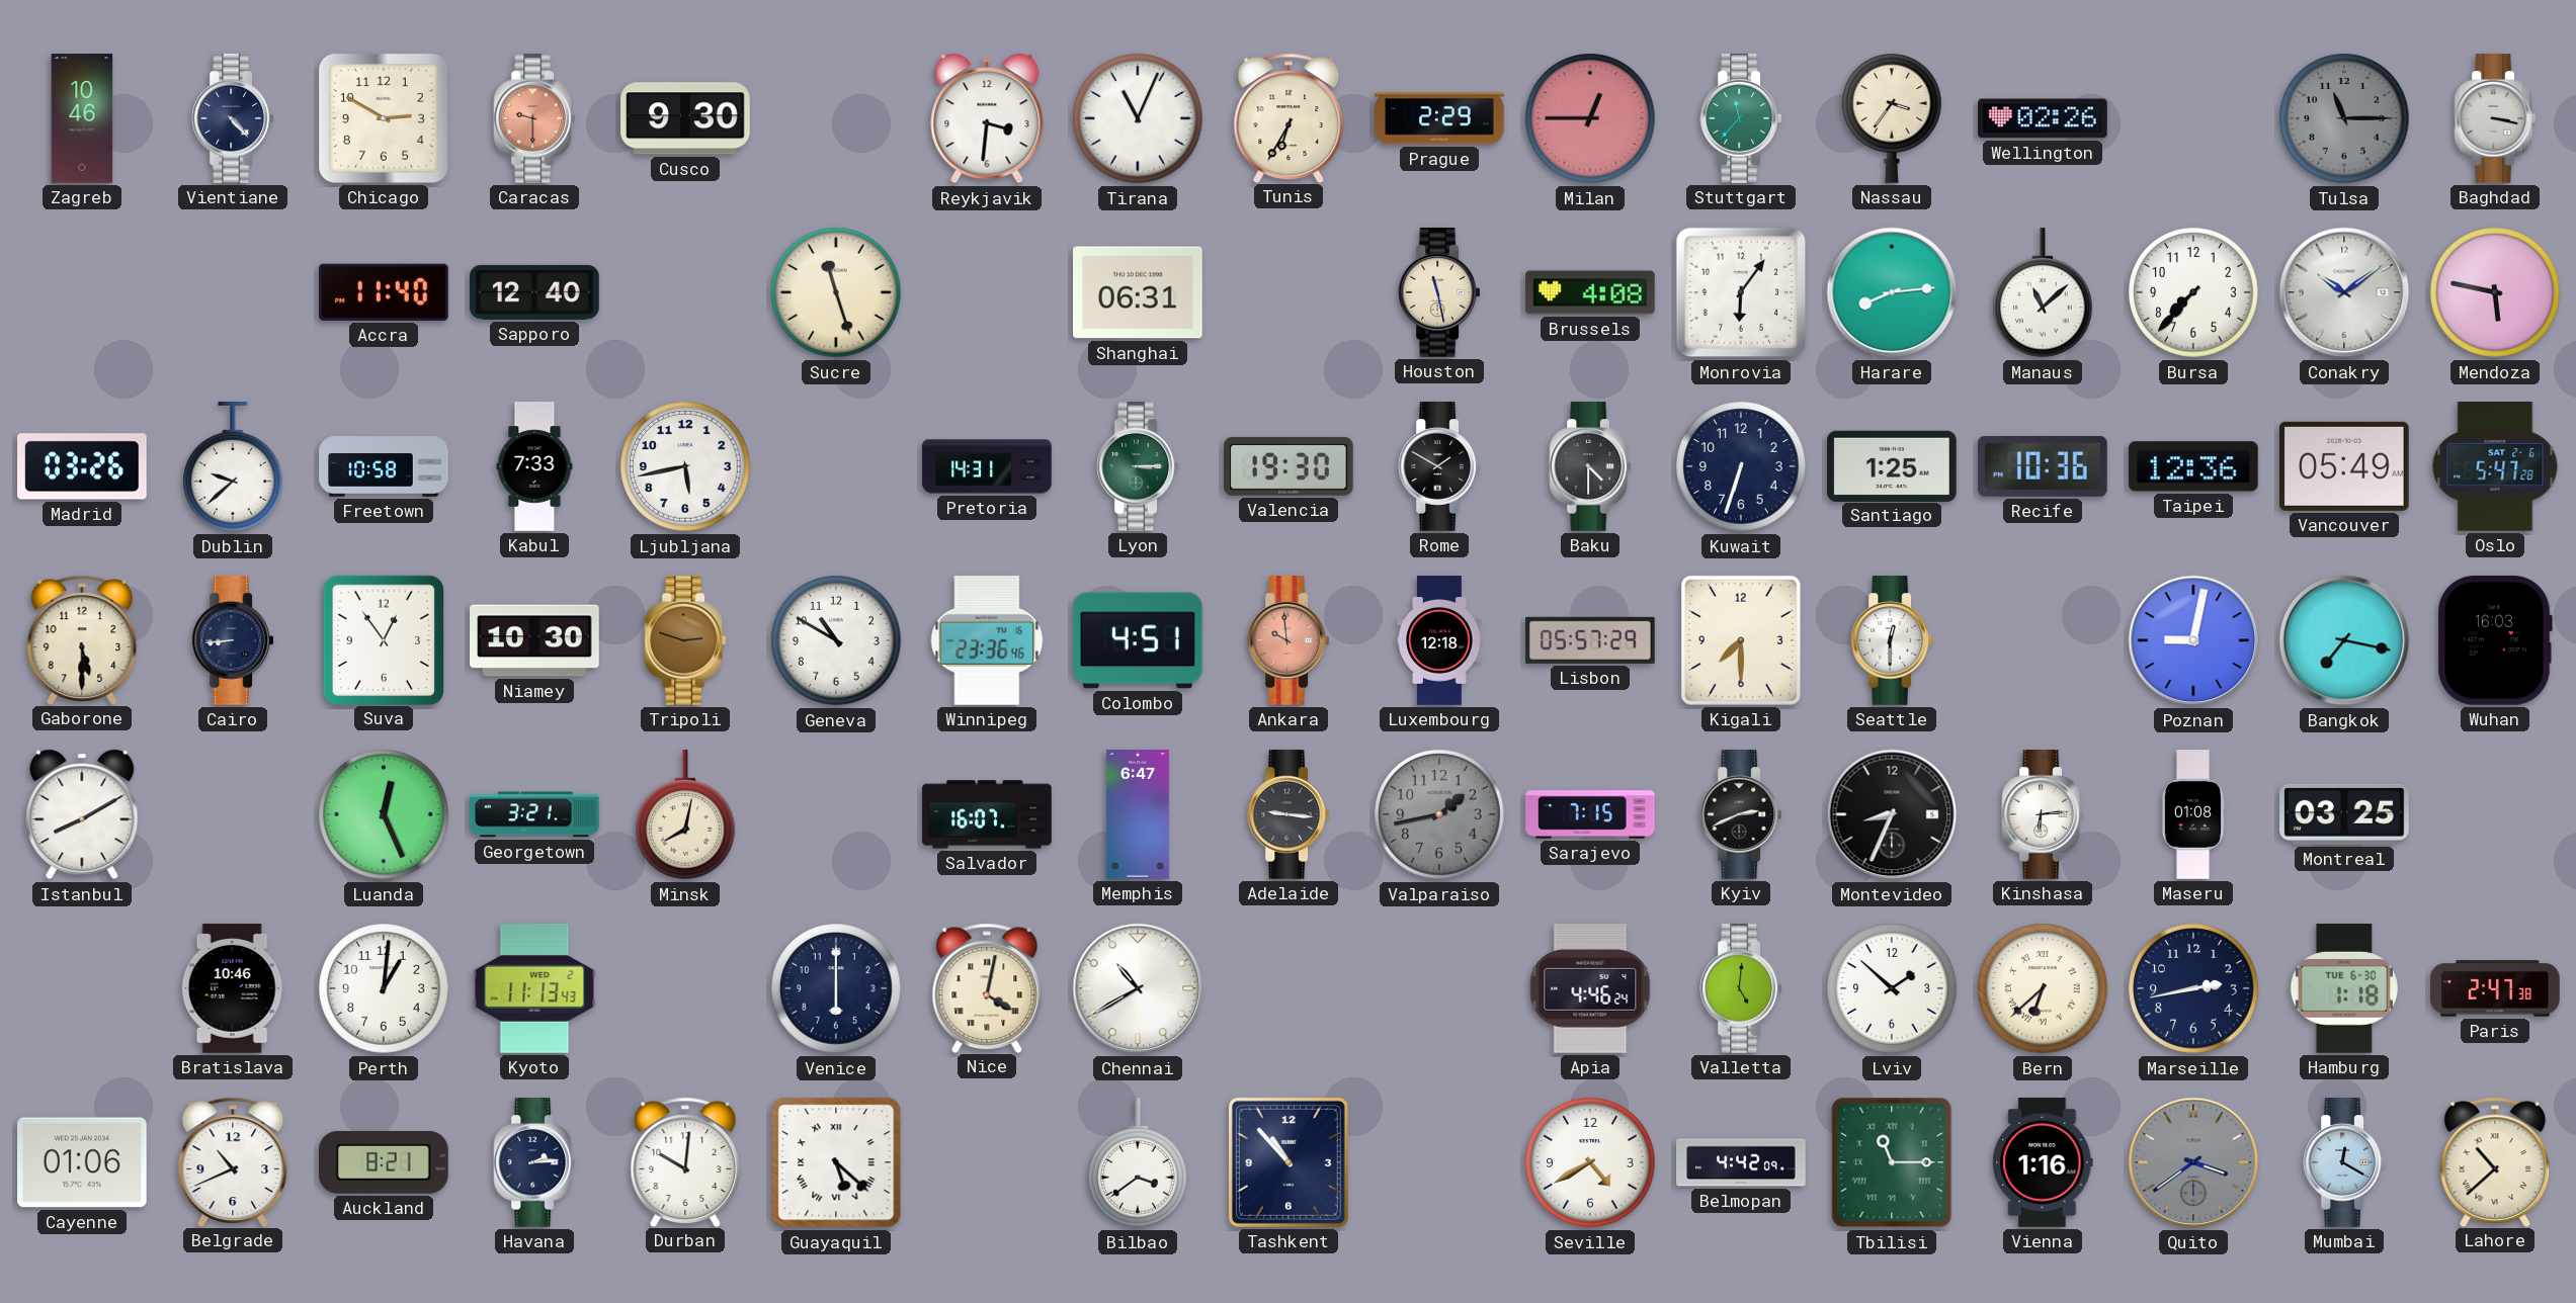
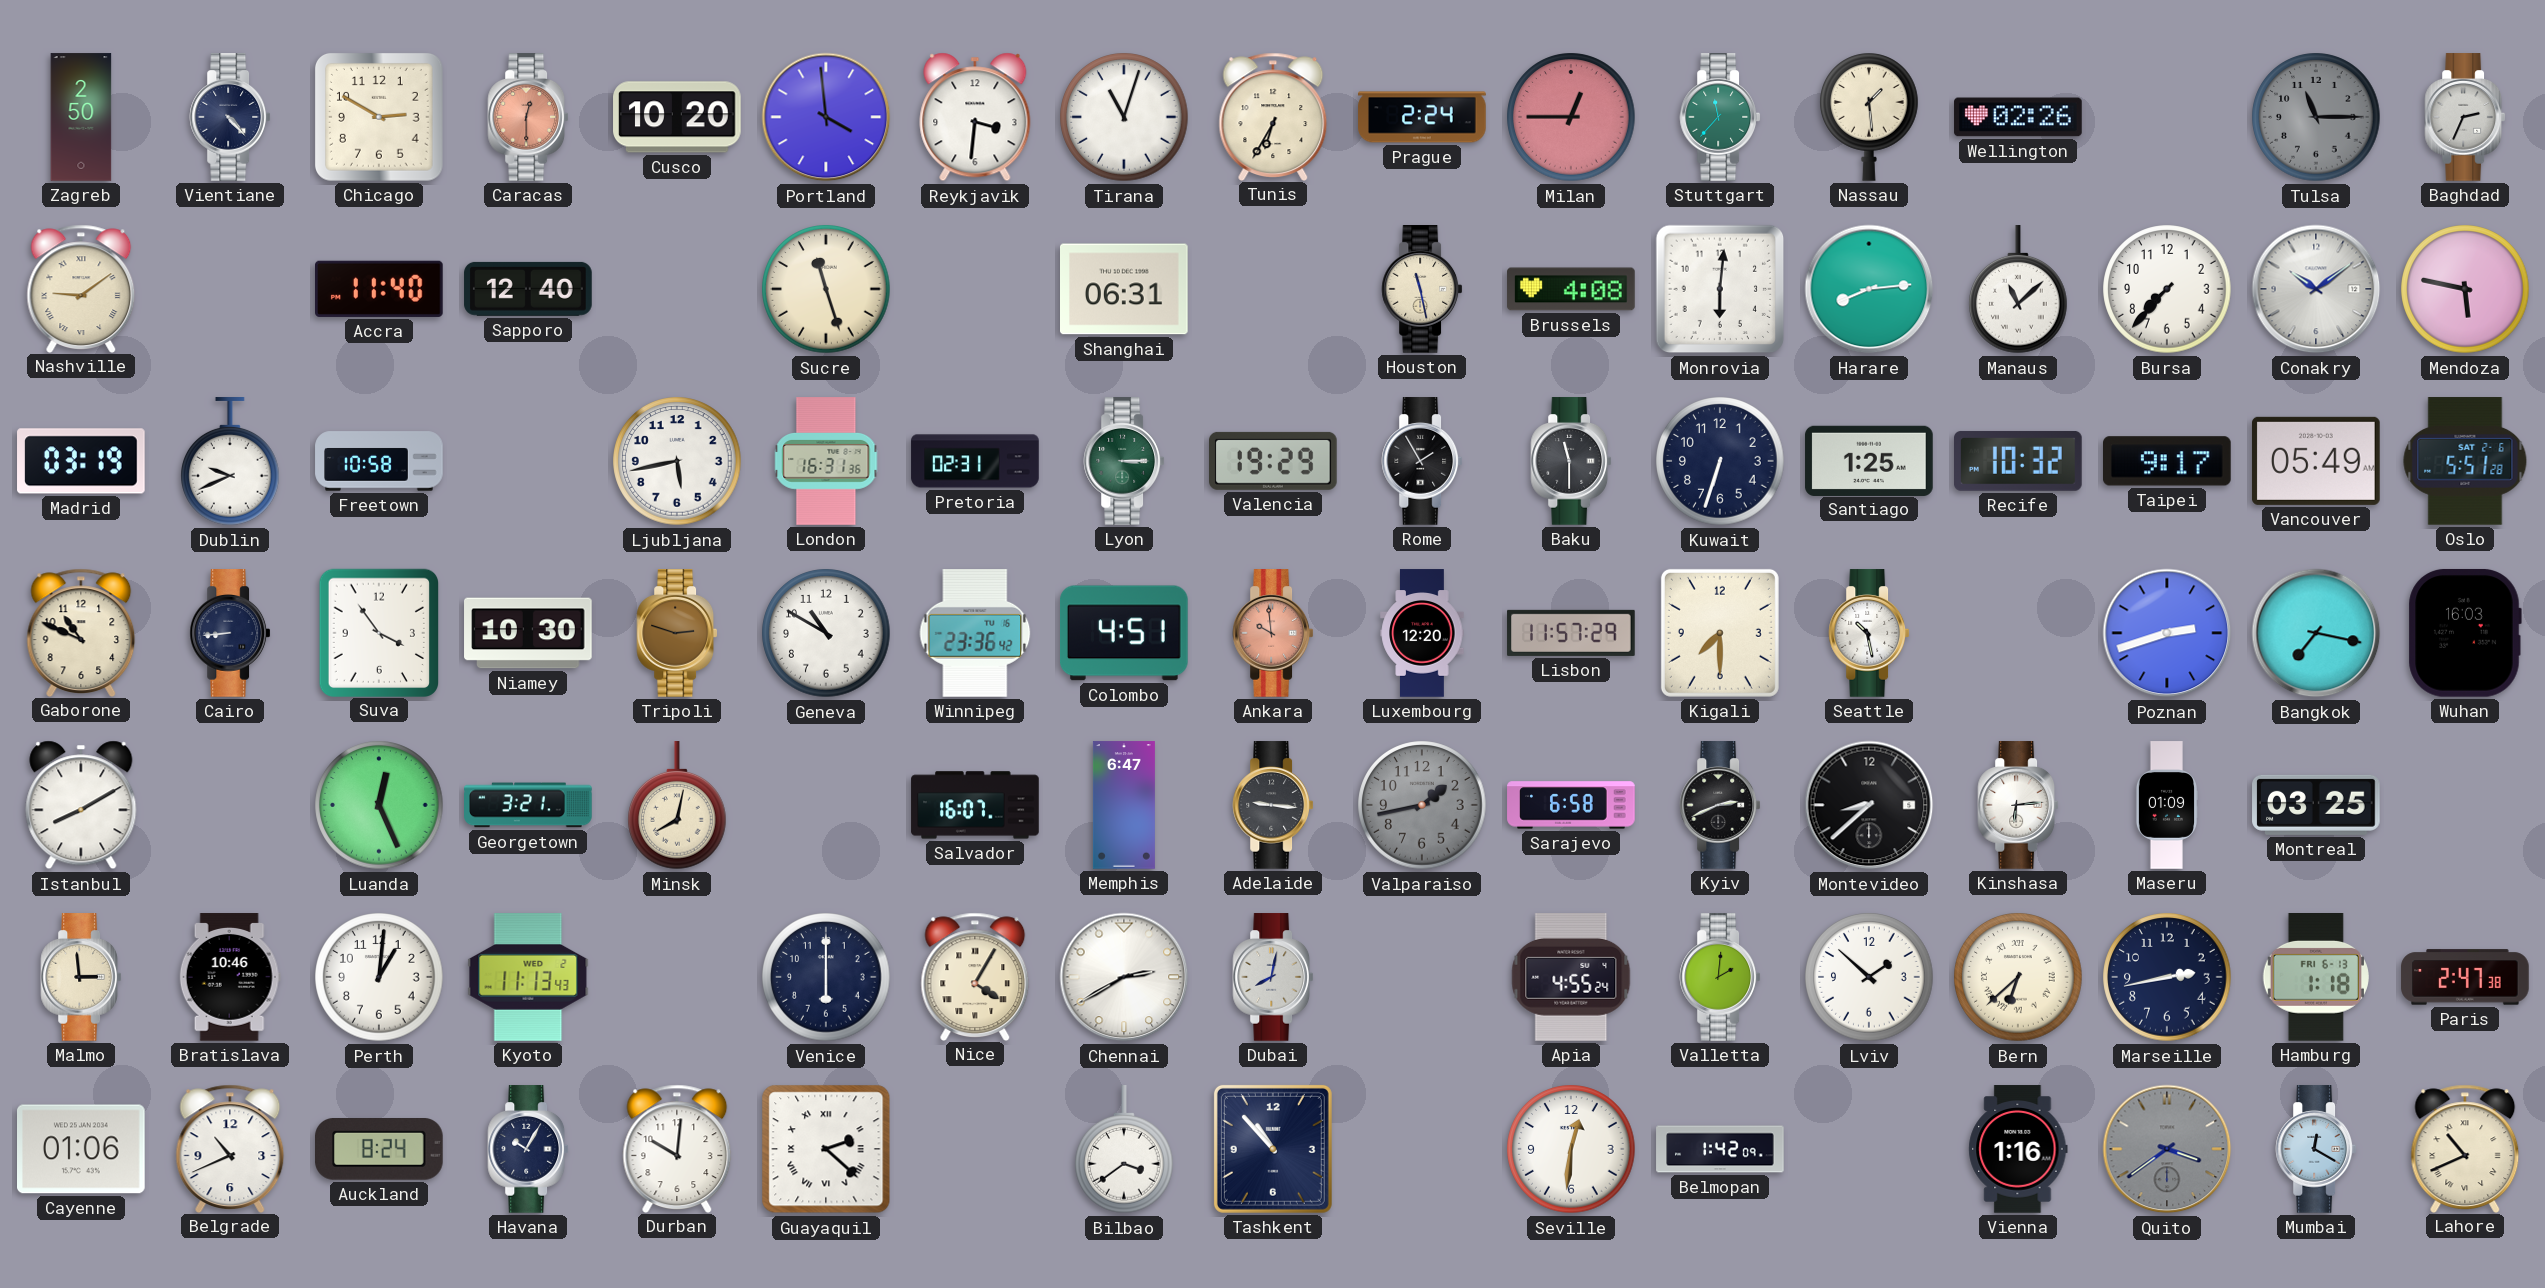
Zagreb: 10:46 -> 2:50 (81, 117)
Caracas: 9:30 -> 12:30 (528, 117)
Cusco: 9:30 -> 10:20 (677, 117)
Portland: none -> 3:59 (826, 117)
Tirana: 11:04 -> 11:03 (1124, 117)
Prague: 2:29 -> 2:24 (1422, 117)
Nassau: 3:36 -> 1:29 (1870, 117)
Baghdad: 3:17 -> 2:34 (2465, 117)
Nashville: none -> 9:09 (81, 288)
Monrovia: 6:06 -> 6:01 (1720, 289)
Madrid: 03:26 -> 03:19 (81, 461)
Dublin: 9:38 -> 9:41 (231, 462)
Kabul: 7:33 -> none (534, 466)
London: none -> 16:31 (826, 461)
Pretoria: 14:31 -> 02:31 (975, 461)
Valencia: 19:30 -> 19:29 (1274, 461)
Rome: 1:50 -> 1:55 (1422, 461)
Baku: 4:30 -> 11:30 (1571, 461)
Recife: 10:36 -> 10:32 (2019, 461)
Taipei: 12:36 -> 9:17 (2168, 461)
Oslo: 5:47 -> 5:51 (2465, 461)
Gaborone: 5:30 -> 10:49 (81, 632)
Suva: 12:54 -> 3:54 (378, 632)
Winnipeg: 23:36:46 -> 23:36:42 (975, 634)
Luxembourg: 12:18 -> 12:20 (1422, 633)
Lisbon: 05:57 -> 11:57 (1571, 633)
Seattle: 12:30 -> 10:28 (1869, 633)
Poznan: 9:02 -> 2:42 (2167, 633)
Sarajevo: 7:15 -> 6:58 (1571, 805)
Montevideo: 8:34 -> 8:38 (1869, 805)
Maseru: 01:08 -> 01:09 (2166, 805)
Malmo: none -> 2:59 (81, 977)
Nice: 4:02 -> 4:05 (975, 976)
Chennai: 10:40 -> 2:40 (1124, 977)
Dubai: none -> 8:02 (1273, 977)
Apia: 4:46 -> 4:55 (1571, 978)
Valletta: 5:01 -> 2:01 (1720, 977)
Hamburg date: TUE 6-30 -> FRI 6-13 (2316, 978)
Auckland: 8:21 -> 8:24 (380, 1150)
Havana: 2:14 -> 10:05 (528, 1149)
Guayaquil: 5:22 -> 2:22 (826, 1149)
Seville: 4:40 -> 12:31 (1571, 1149)
Belmopan: 4:42 -> 1:42 (1720, 1149)
Tbilisi: 11:15 -> none (1892, 1162)
Lahore: 10:38 -> 10:41 (2465, 1148)
